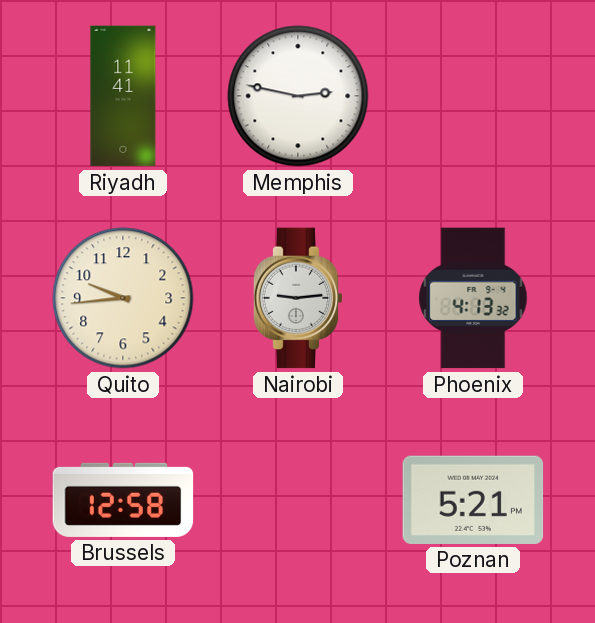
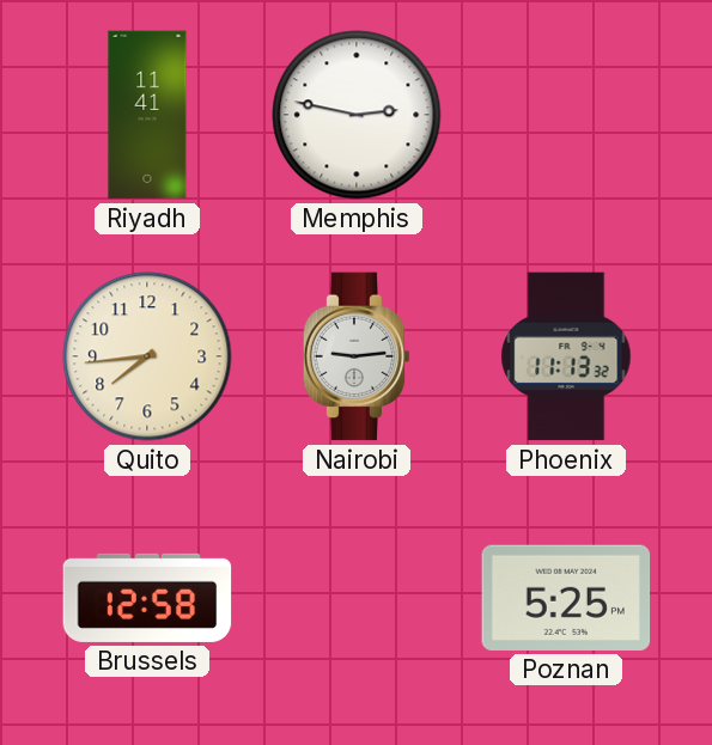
Quito: 9:44 -> 7:44 (147, 356)
Phoenix: 4:13 -> 11:13 (566, 356)
Poznan: 5:21 -> 5:25 (566, 598)
